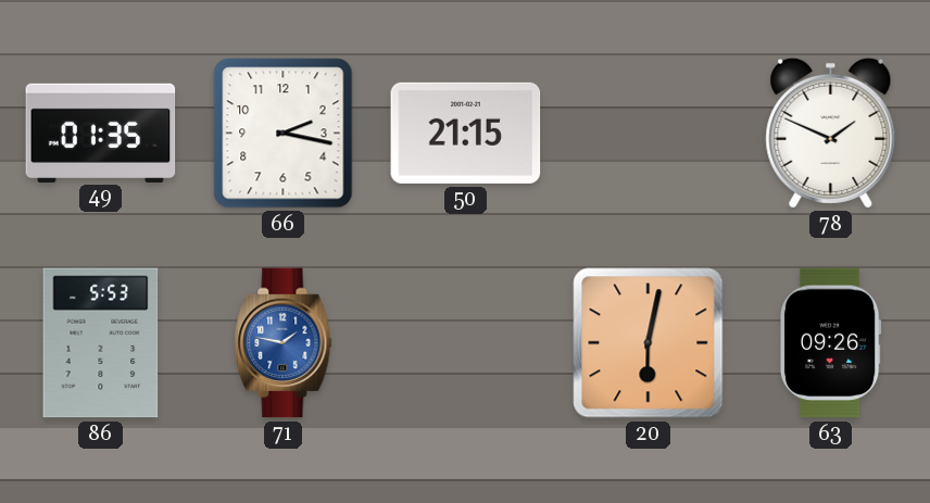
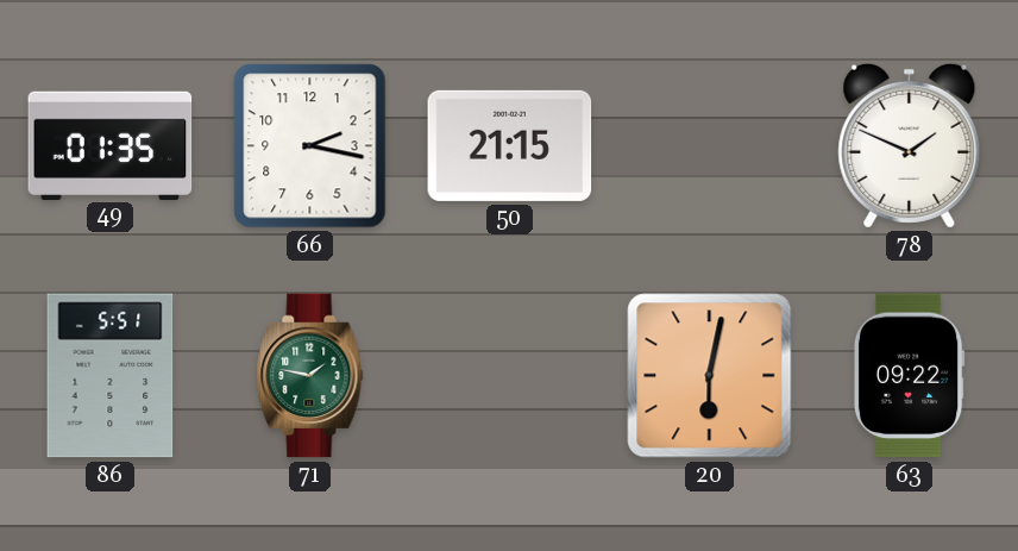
86: 5:53 -> 5:51 (111, 376)
71 dial: blue -> green (310, 376)
63: 09:26 -> 09:22 (909, 376)
